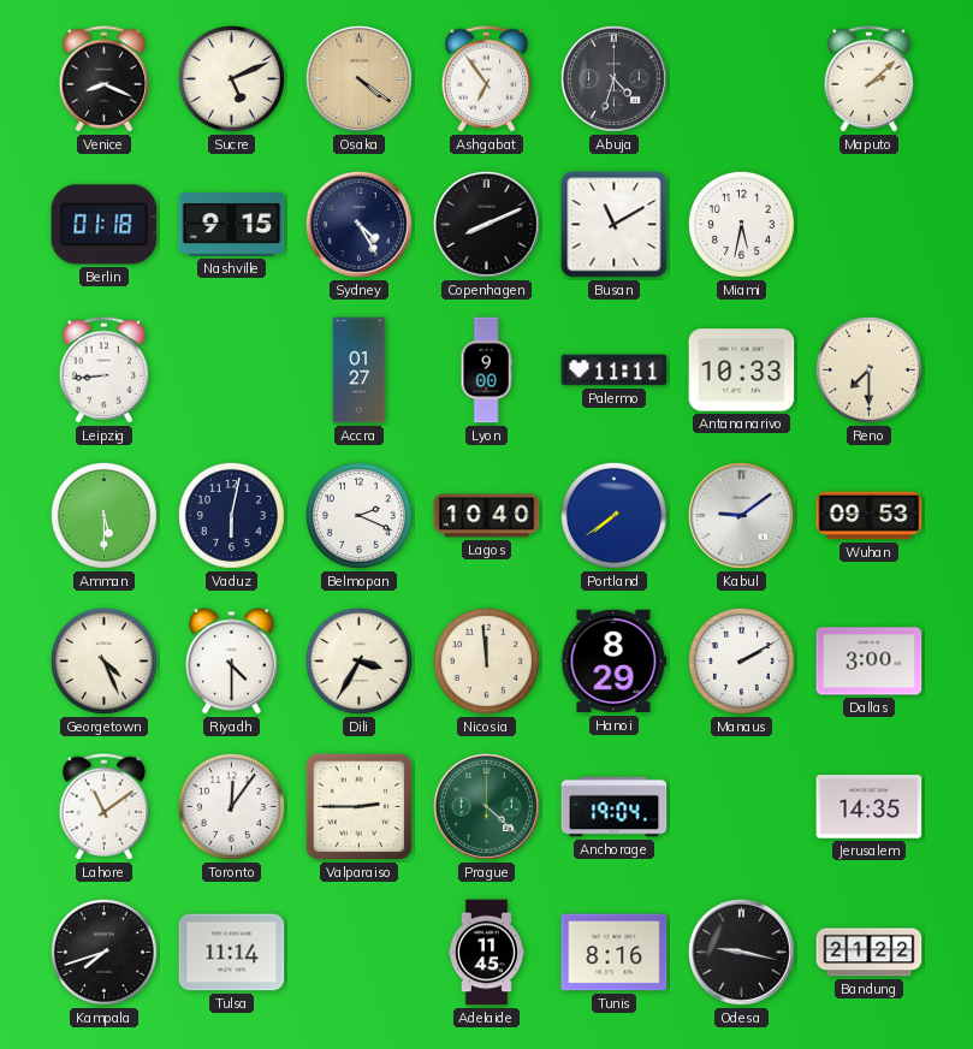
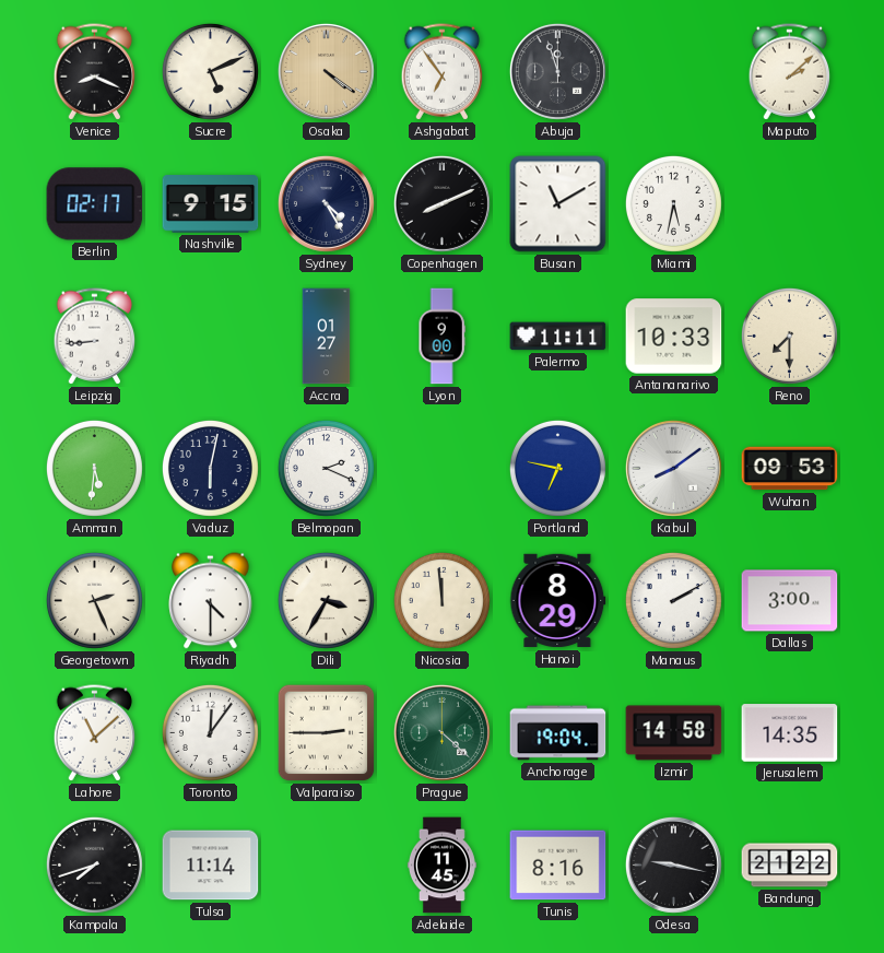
Abuja: 4:33 -> 11:57 (557, 71)
Berlin: 01:18 -> 02:17 (95, 204)
Amman: 5:30 -> 5:31 (94, 468)
Lagos: 10:40 -> none (487, 516)
Portland: 7:39 -> 6:47 (557, 468)
Kabul: 9:09 -> 8:09 (673, 468)
Georgetown: 4:26 -> 2:26 (94, 600)
Lahore: 11:09 -> 11:08 (95, 733)
Izmir: none -> 14:58 (674, 733)
